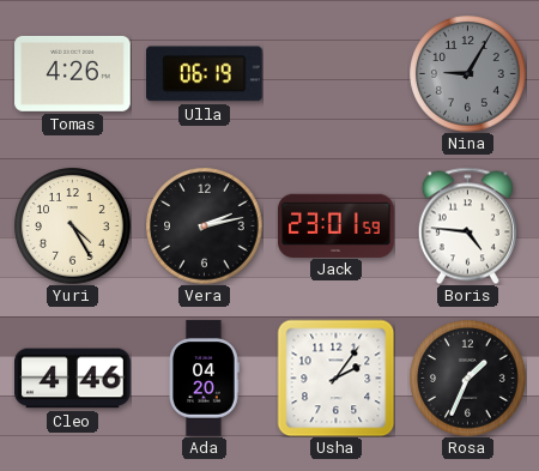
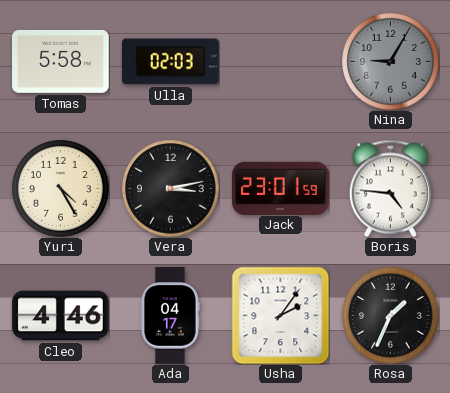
Tomas: 4:26 -> 5:58 (61, 61)
Ulla: 06:19 -> 02:03 (171, 62)
Vera: 2:13 -> 3:13 (171, 189)
Ada: 04:20 -> 04:17 (170, 316)
